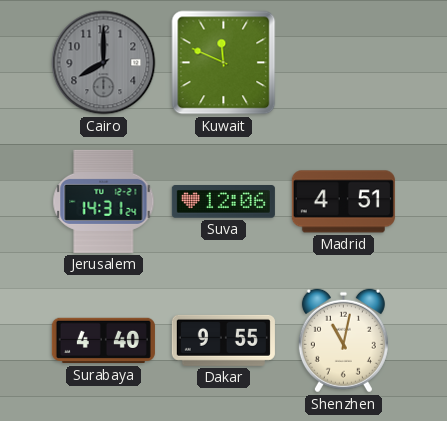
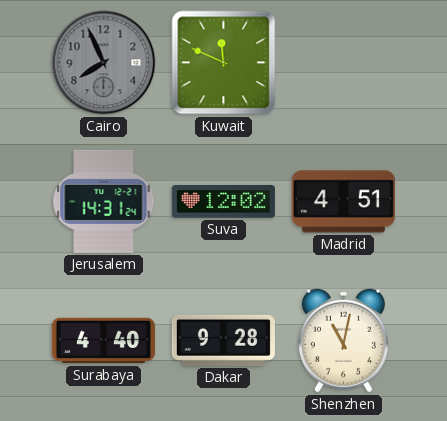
Cairo: 8:00 -> 7:56 (104, 63)
Suva: 12:06 -> 12:02 (223, 202)
Dakar: 9:55 -> 9:28 (223, 340)
